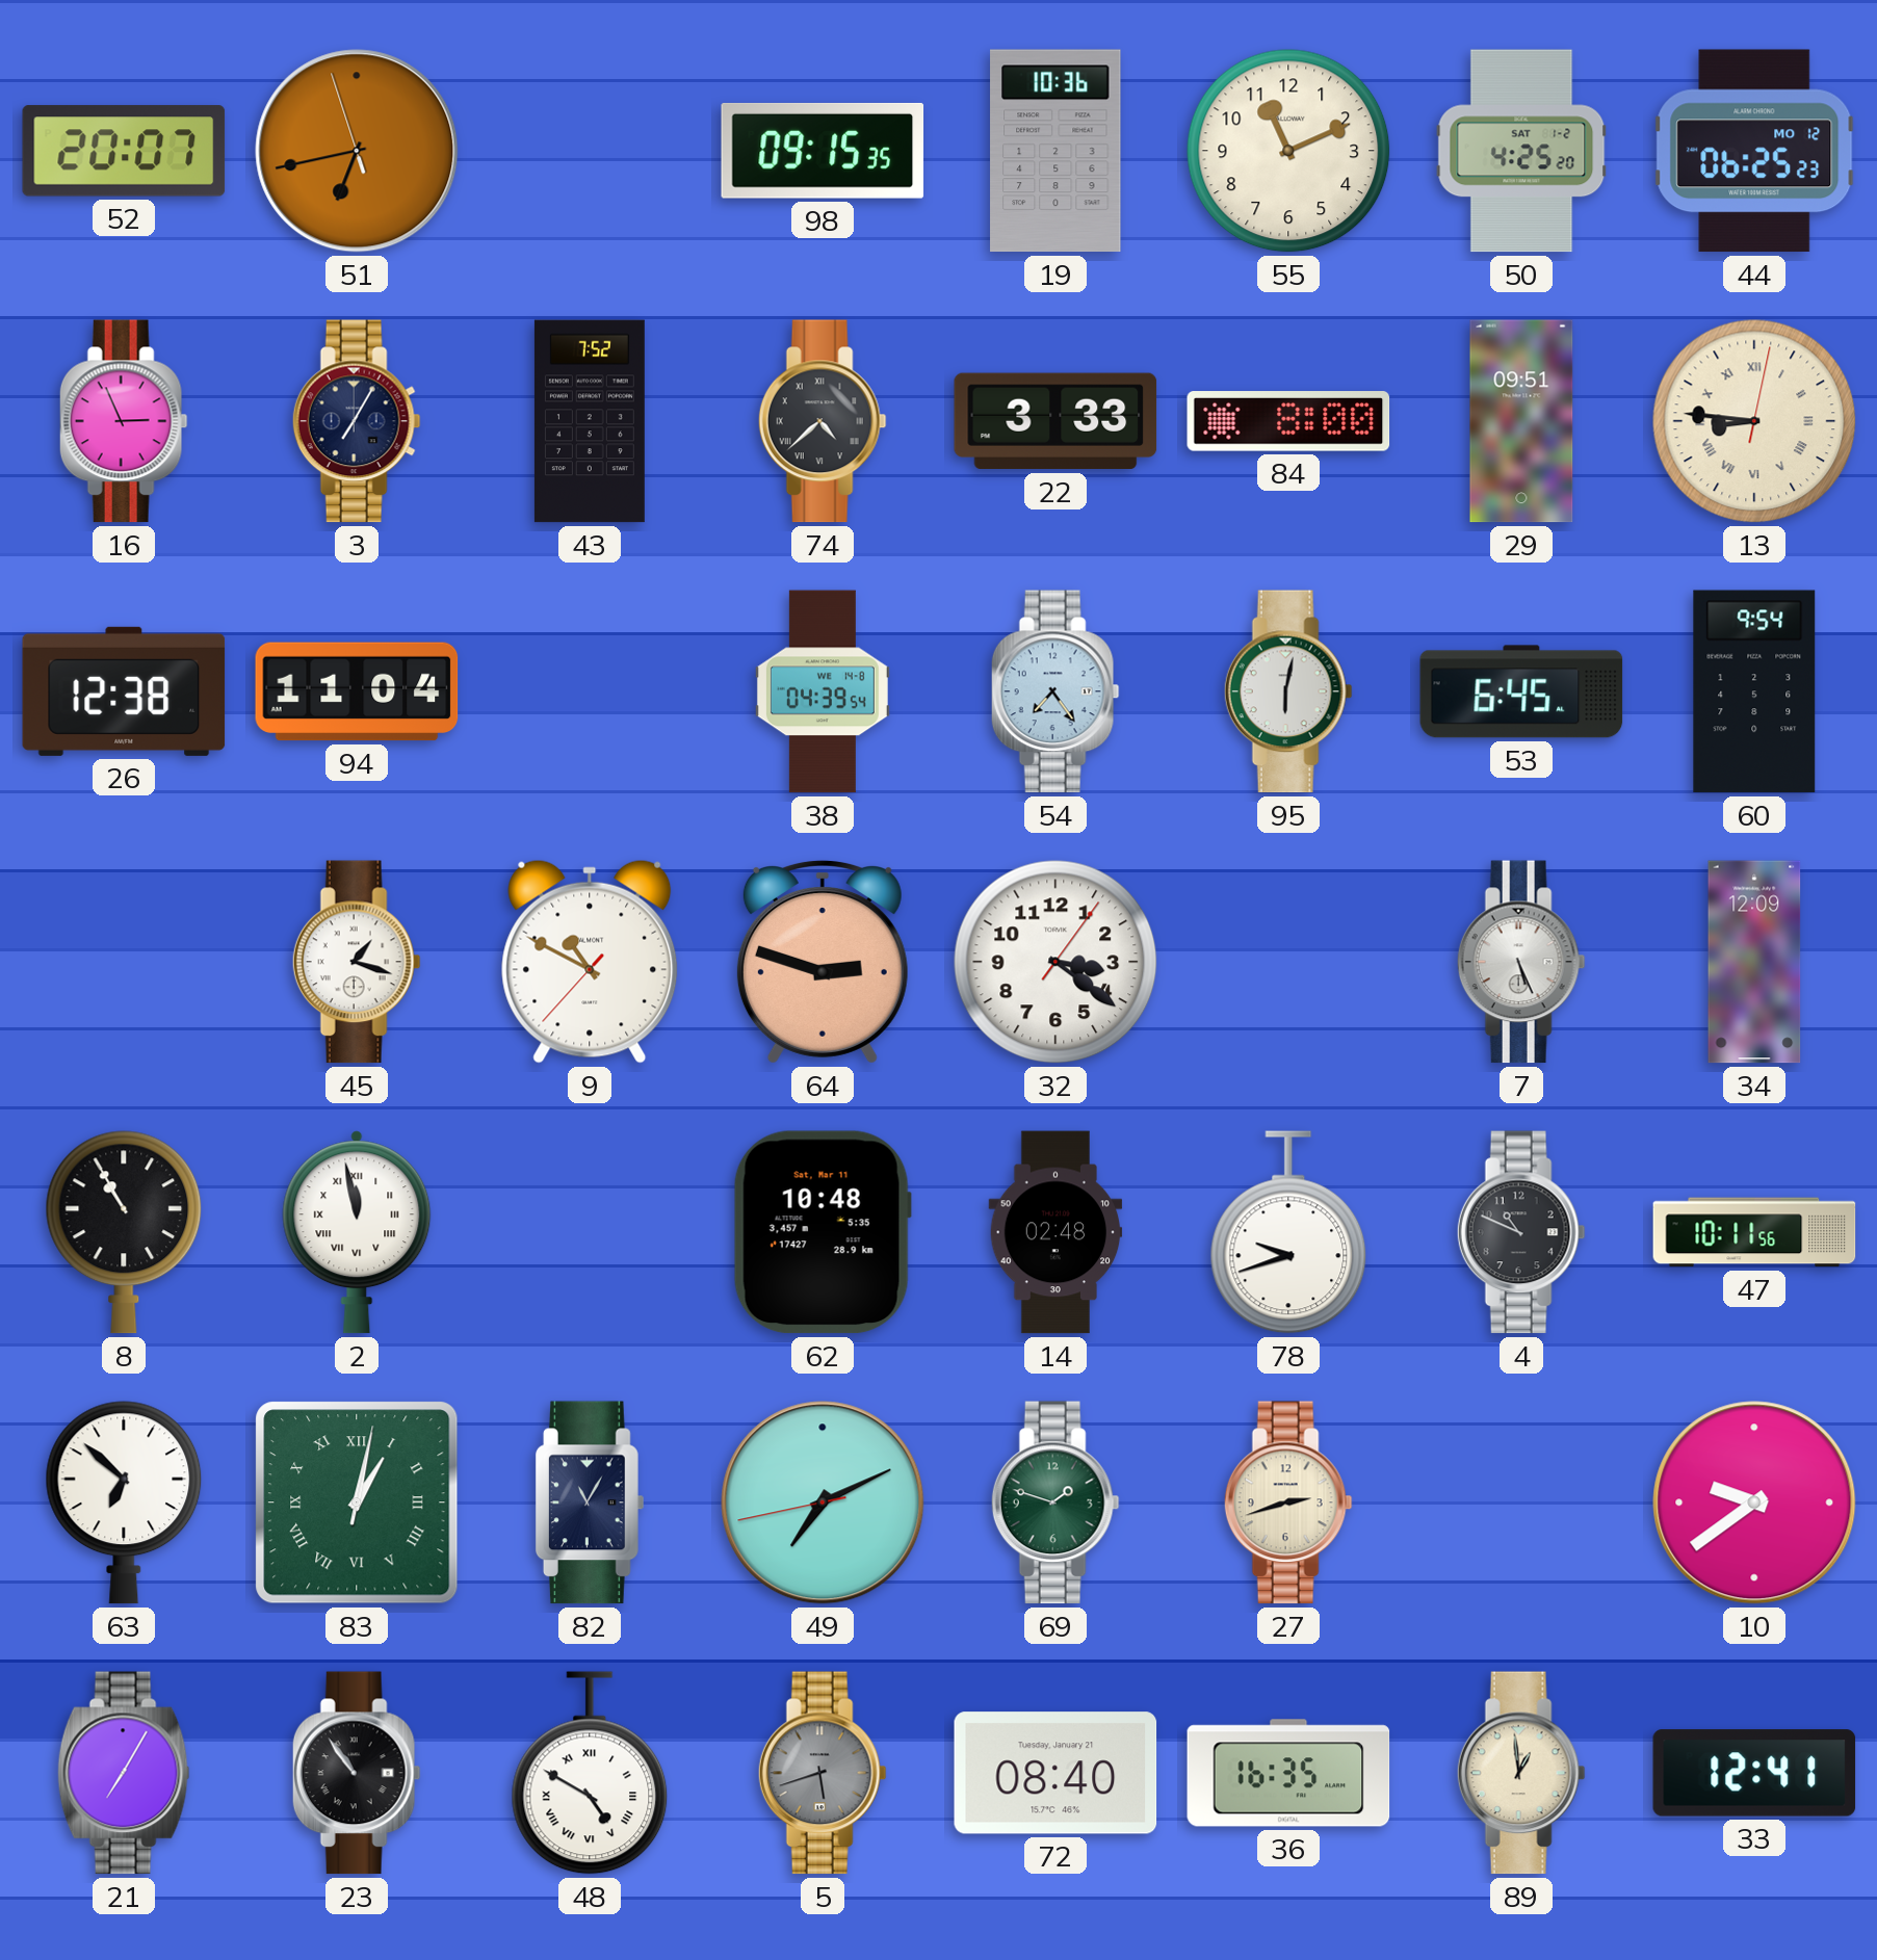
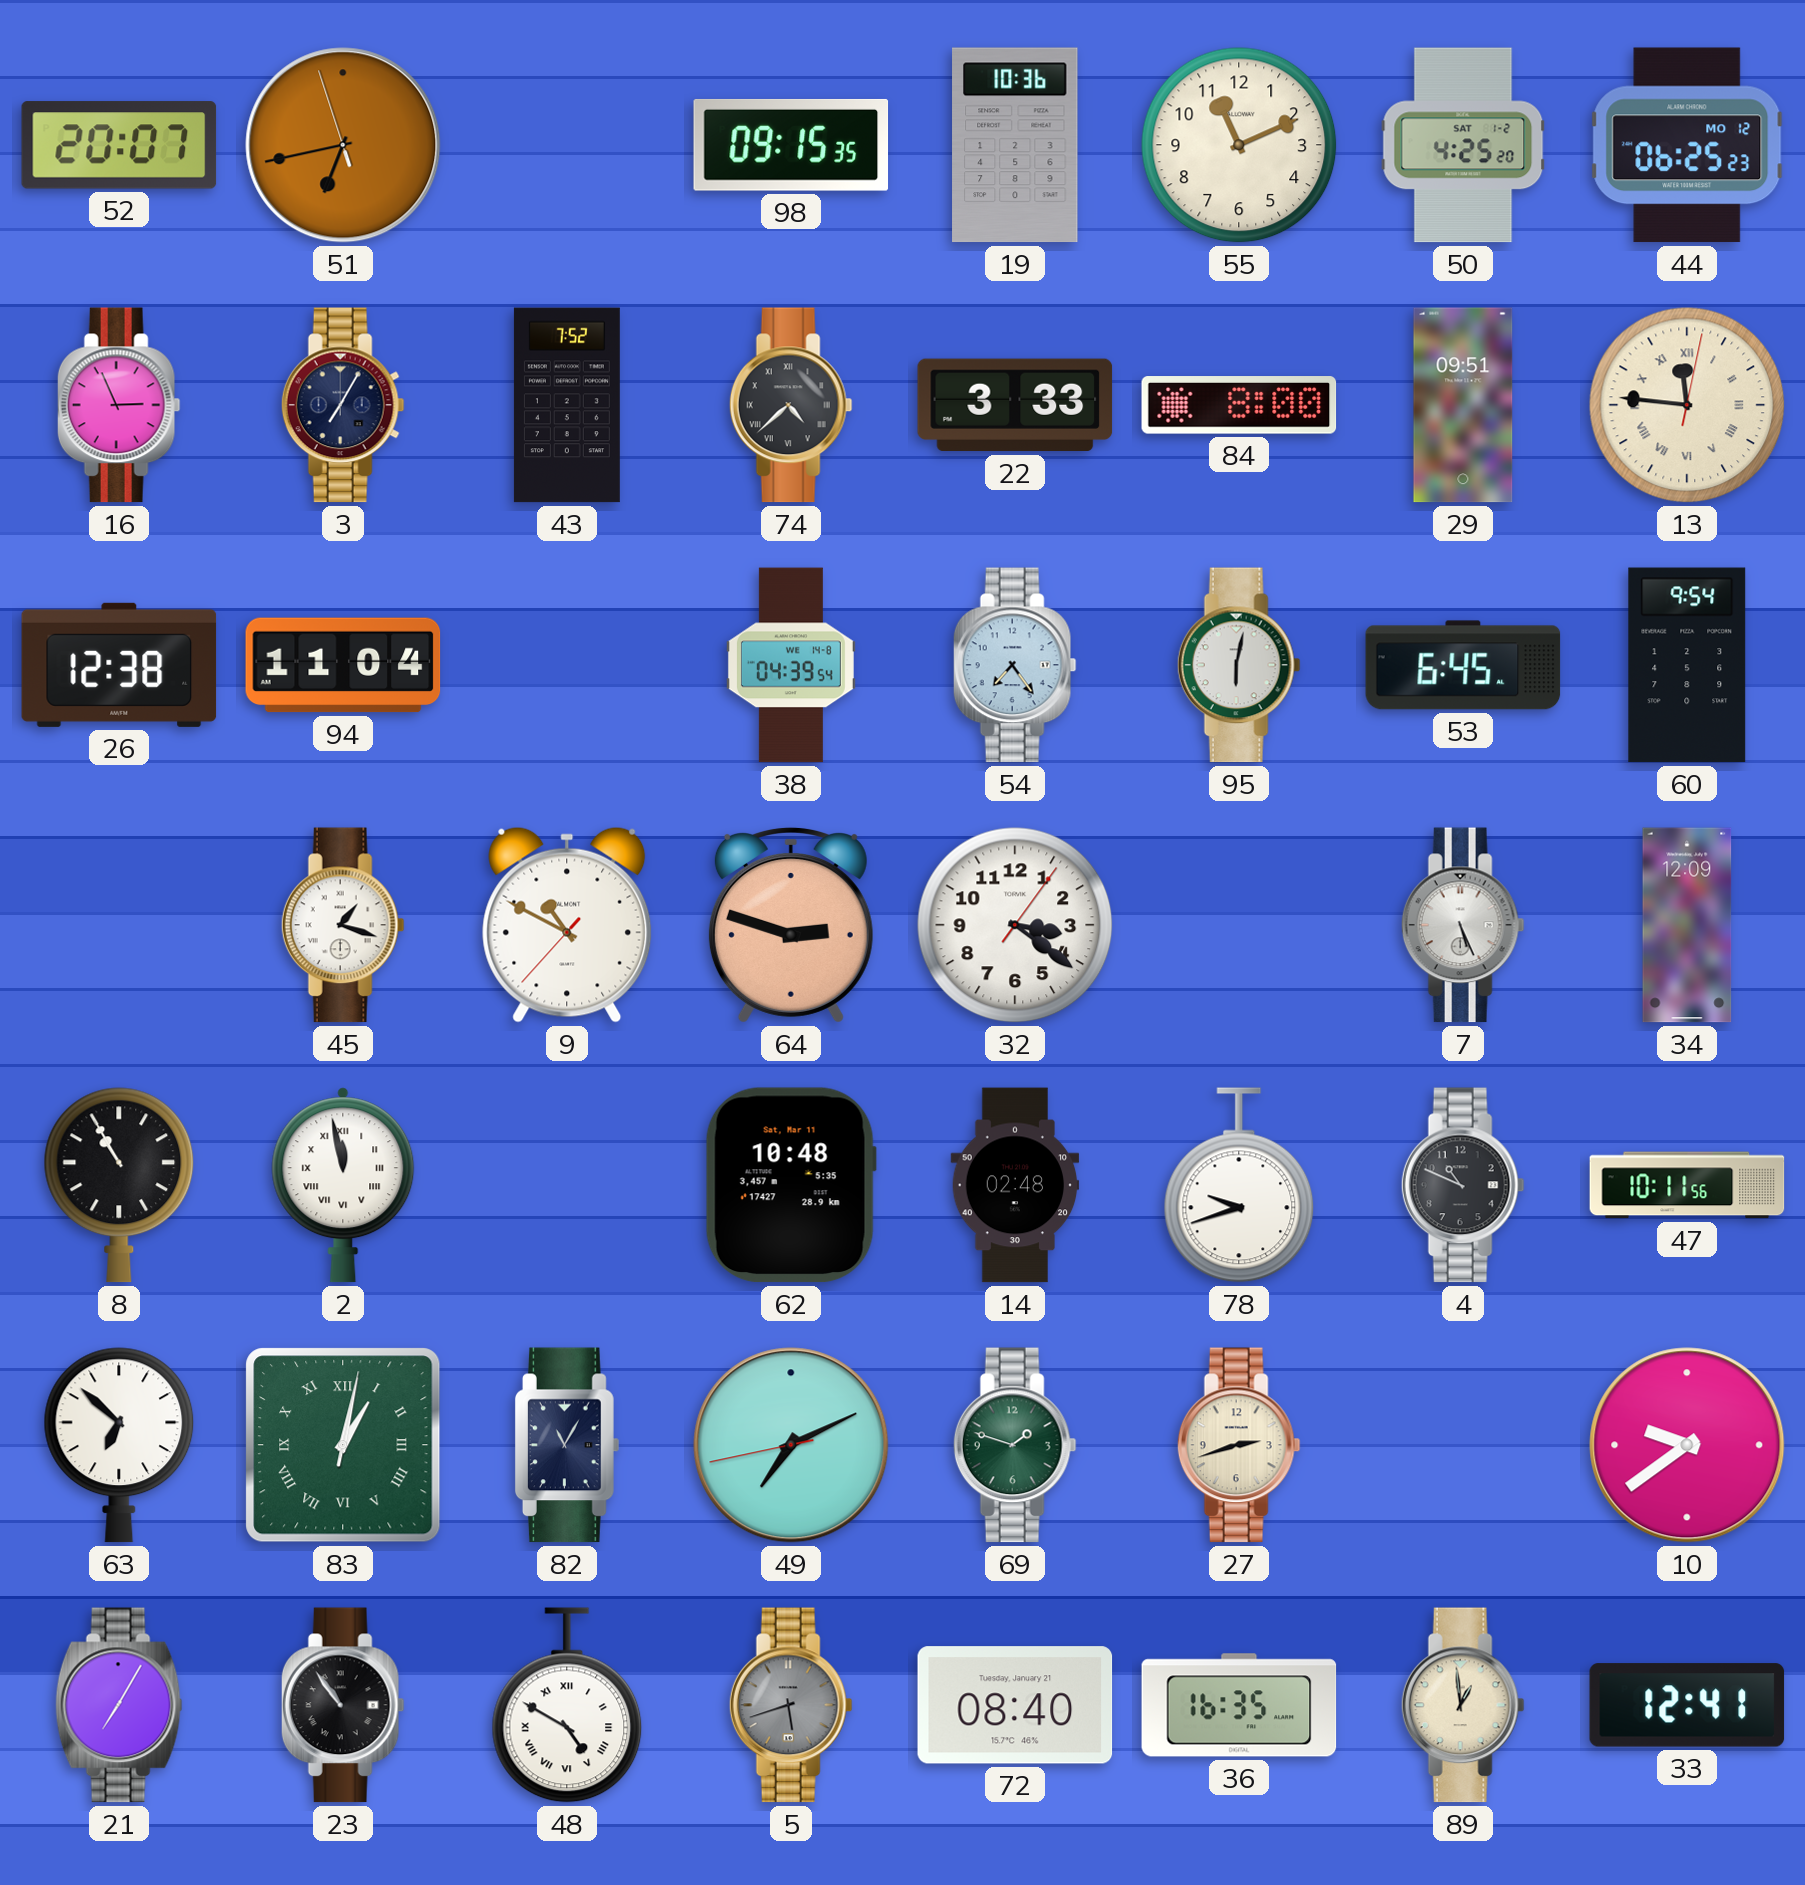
13: 8:46 -> 11:46 (1687, 405)
